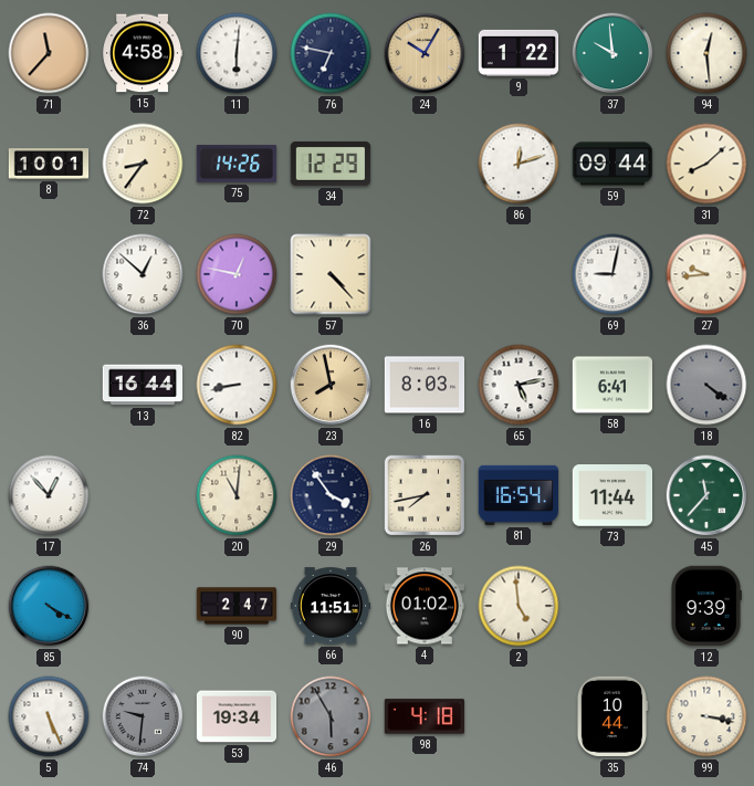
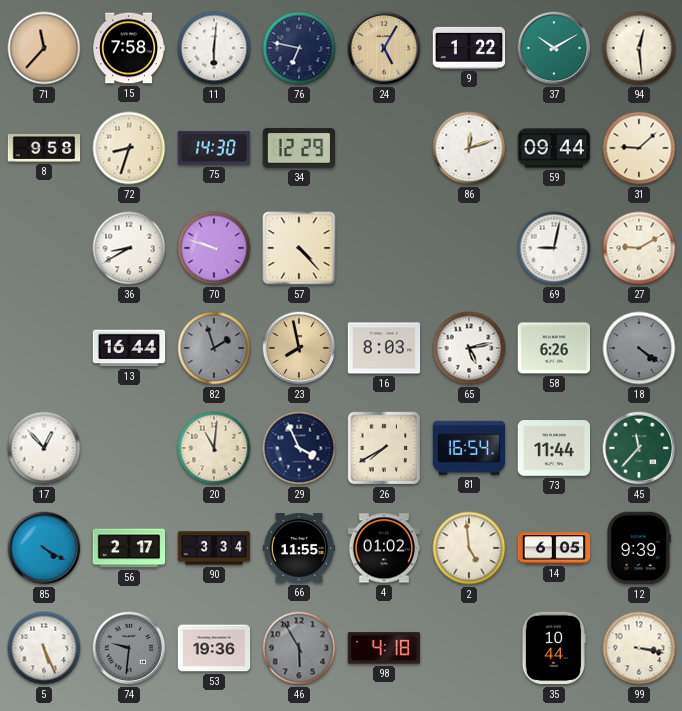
15: 4:58 -> 7:58 (129, 48)
24: 10:05 -> 5:05 (384, 48)
37: 9:59 -> 10:10 (554, 48)
8: 10:01 -> 9:58 (44, 148)
72: 8:36 -> 8:33 (129, 148)
75: 14:26 -> 14:30 (214, 148)
31: 8:08 -> 9:08 (639, 148)
36: 12:52 -> 8:40 (129, 248)
70: 12:47 -> 9:48 (214, 248)
27: 9:44 -> 9:10 (639, 248)
82: 8:43 -> 1:57 (214, 348)
82 dial: white -> grey (214, 348)
58: 6:41 -> 6:26 (554, 348)
29: 3:54 -> 3:56 (299, 448)
26: 7:43 -> 7:40 (384, 448)
56: none -> 2:17 (129, 548)
90: 2:47 -> 3:34 (214, 548)
66: 11:51 -> 11:55 (299, 548)
14: none -> 6:05 (554, 548)
53: 19:34 -> 19:36 (214, 648)
